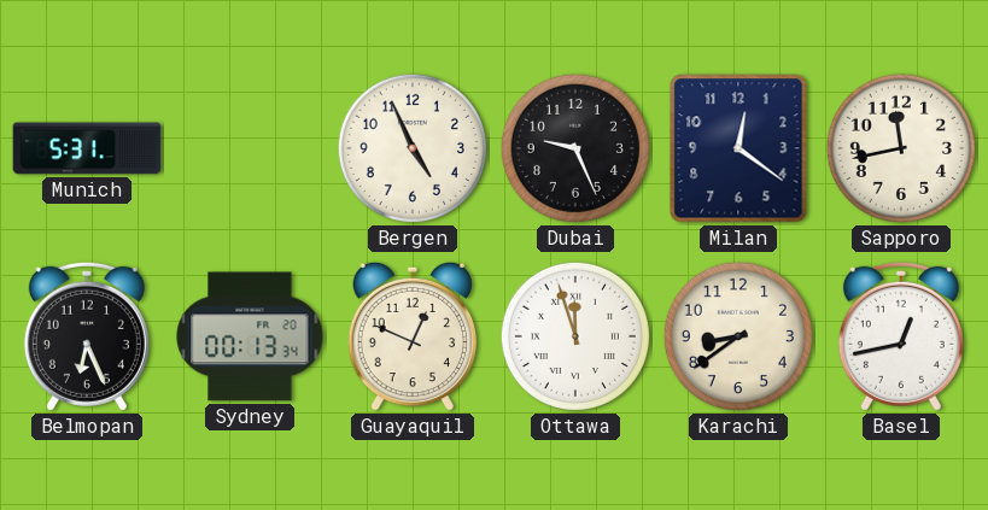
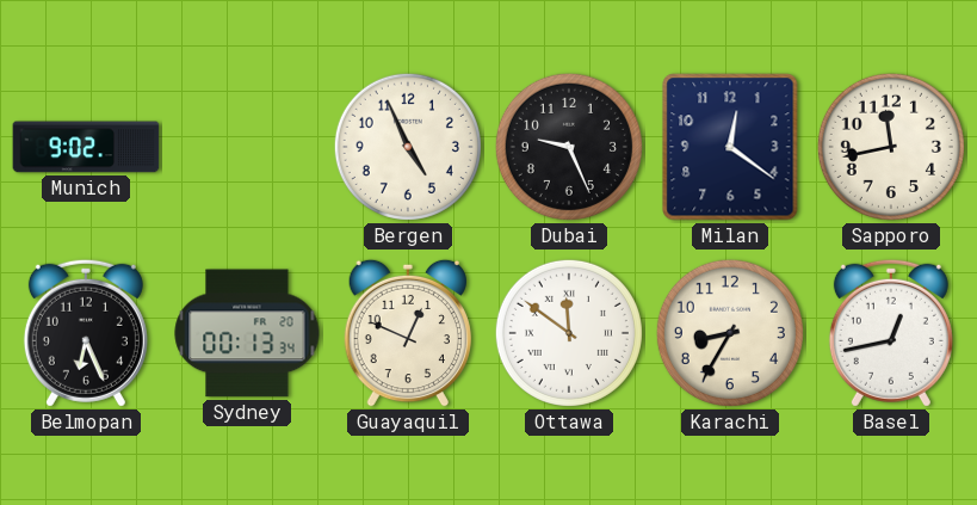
Munich: 5:31 -> 9:02 (86, 147)
Ottawa: 11:57 -> 11:51 (569, 333)
Karachi: 8:39 -> 8:35 (730, 333)
